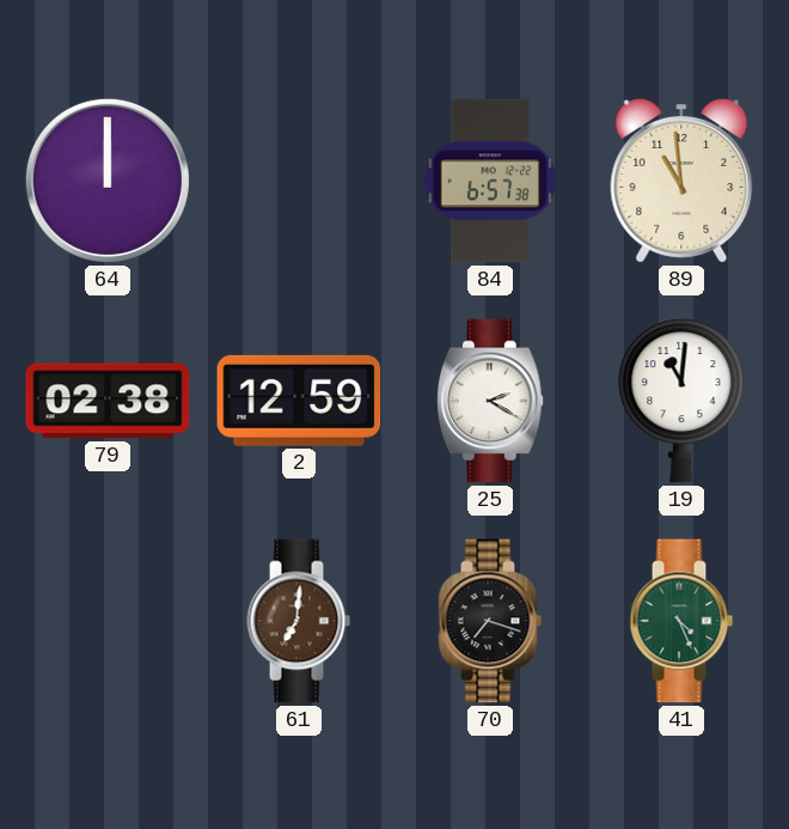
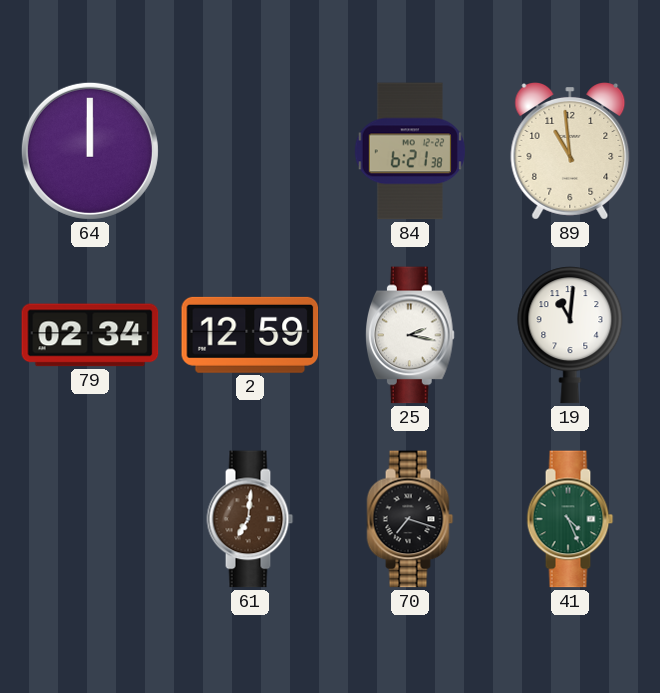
84: 6:57 -> 6:21 (410, 151)
79: 02:38 -> 02:34 (90, 335)
25: 2:20 -> 2:17 (411, 335)
